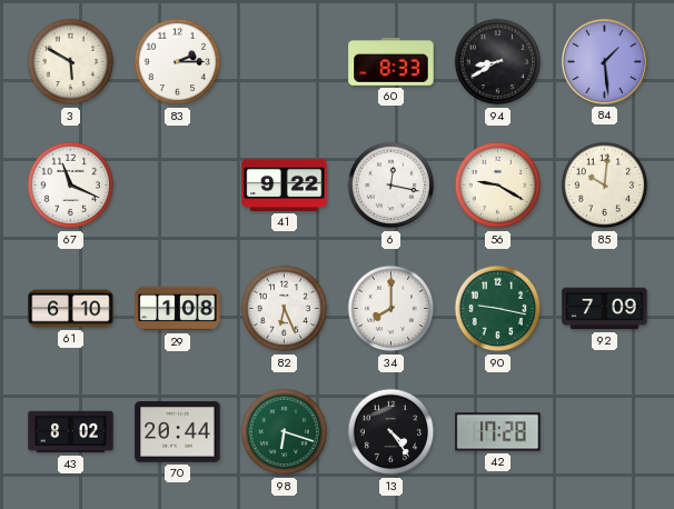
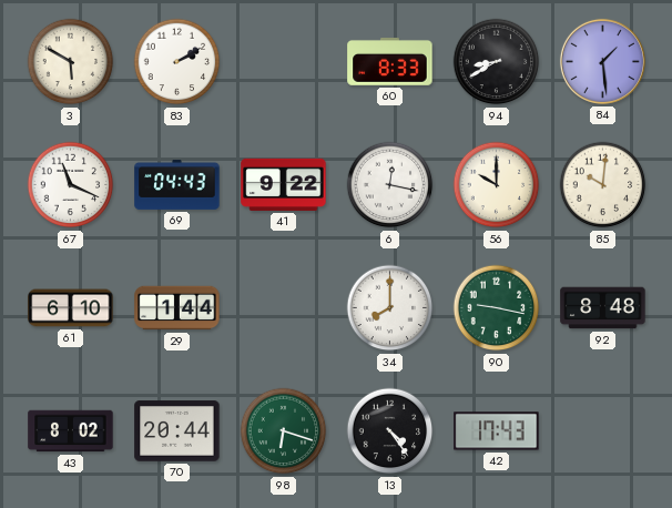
83: 2:15 -> 2:10 (177, 62)
69: none -> 04:43 (177, 185)
56: 9:20 -> 10:00 (497, 185)
29: 1:08 -> 1:44 (177, 308)
82: 6:26 -> none (285, 309)
92: 7:09 -> 8:48 (603, 308)
42: 17:28 -> 17:43 (497, 431)
